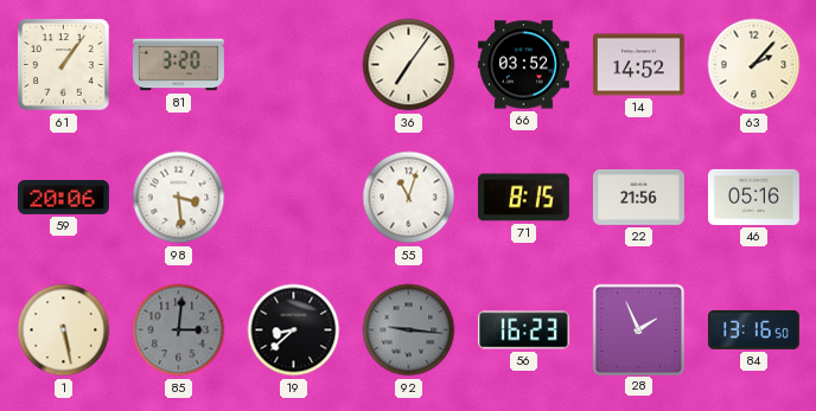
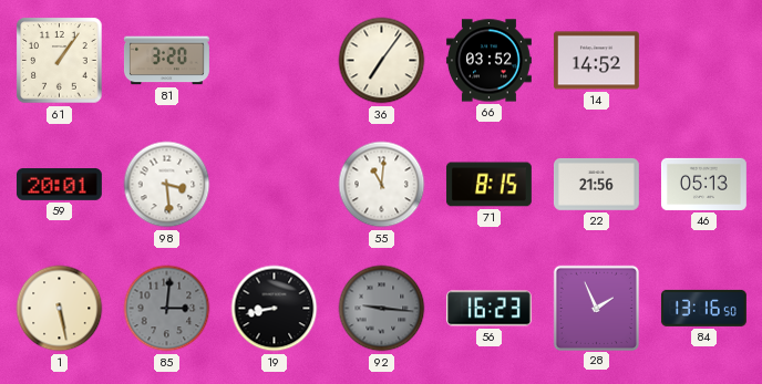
63: 2:07 -> none (754, 65)
59: 20:06 -> 20:01 (59, 185)
55: 11:03 -> 11:01 (382, 185)
46: 05:16 -> 05:13 (703, 184)
19: 8:38 -> 8:43 (275, 309)
